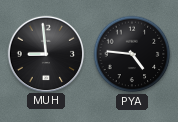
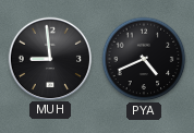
PYA: 4:46 -> 4:41 (144, 59)
